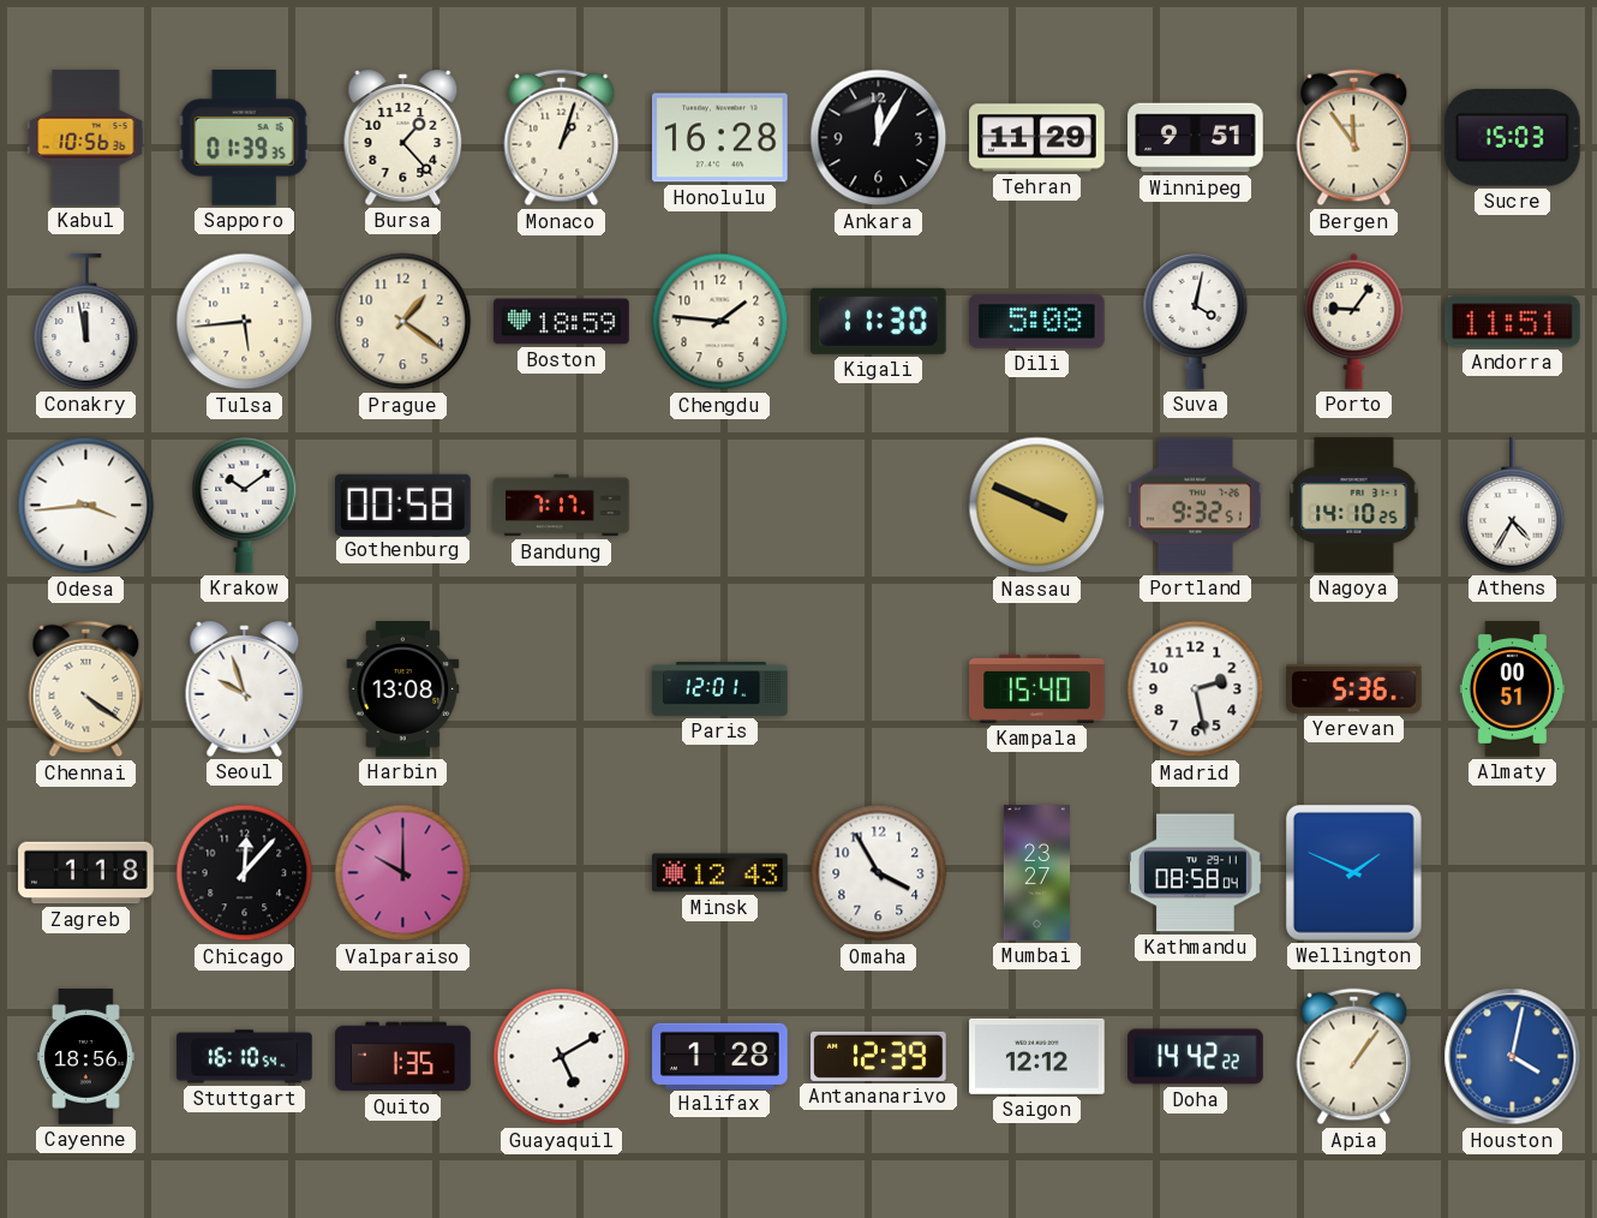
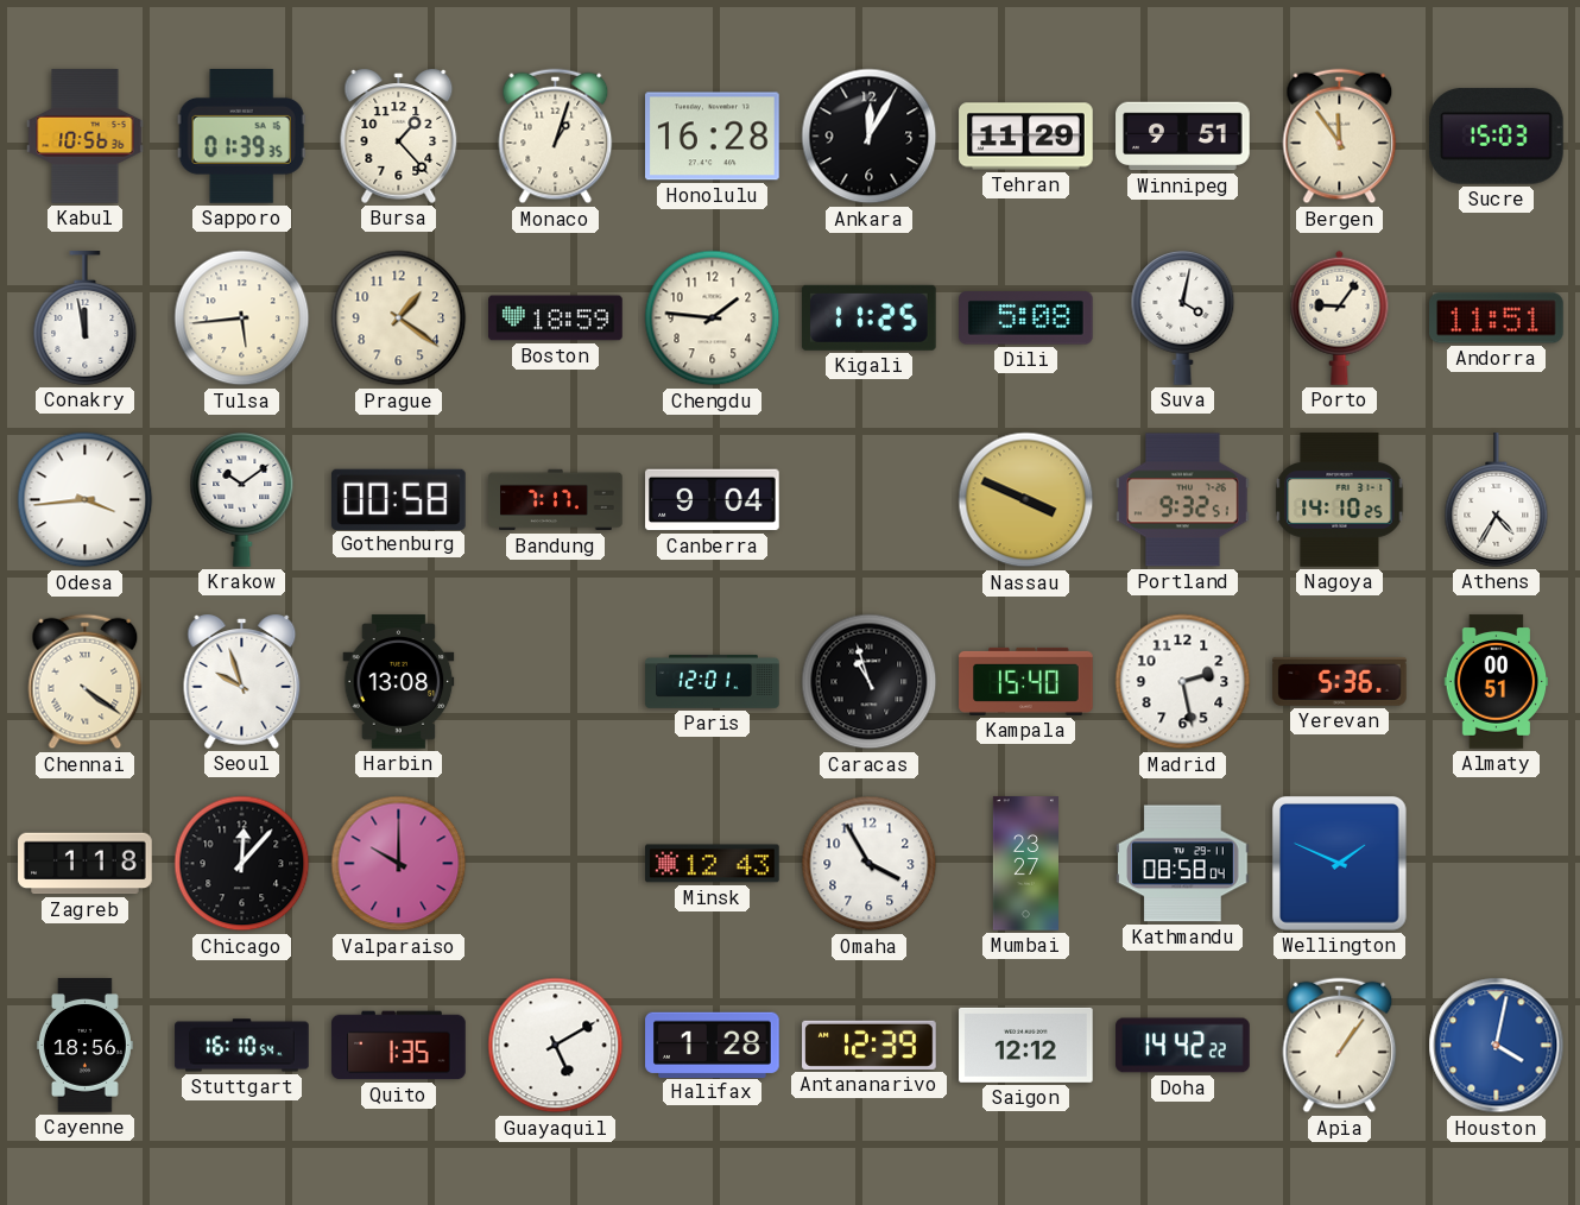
Kigali: 11:30 -> 11:25 (868, 317)
Canberra: none -> 9:04 (713, 500)
Caracas: none -> 10:57 (870, 682)
